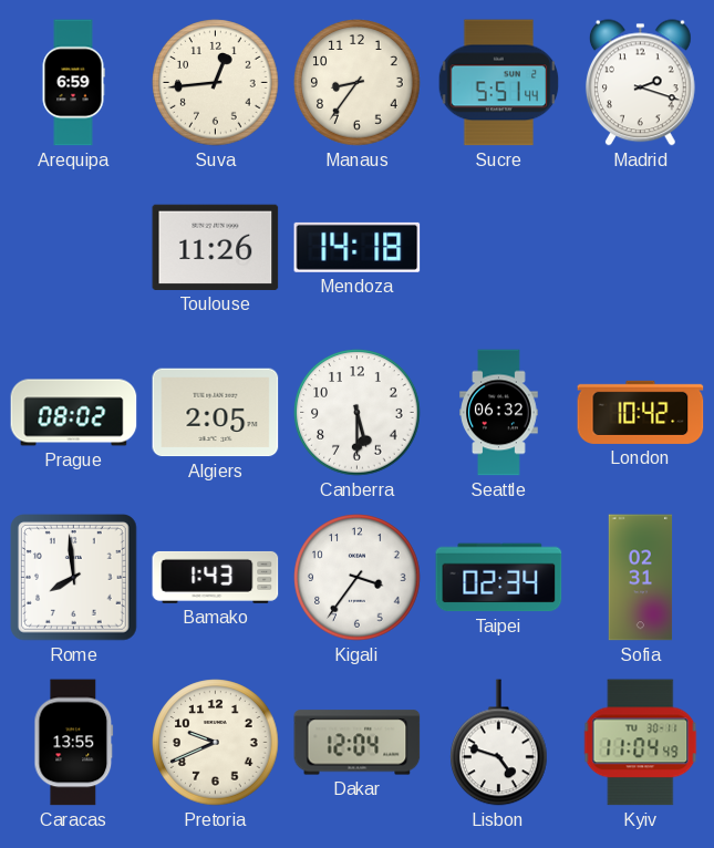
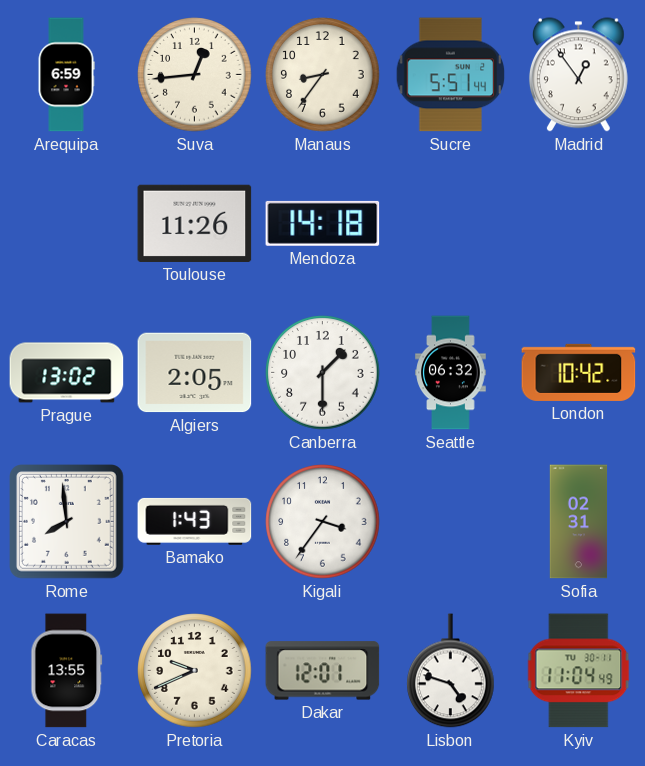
Madrid: 2:18 -> 12:54 (578, 75)
Prague: 08:02 -> 13:02 (67, 373)
Canberra: 5:30 -> 1:30 (323, 373)
Taipei: 02:34 -> none (499, 578)
Dakar: 12:04 -> 12:01 (323, 671)
